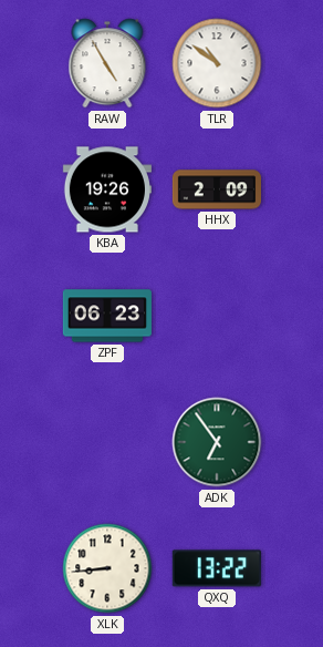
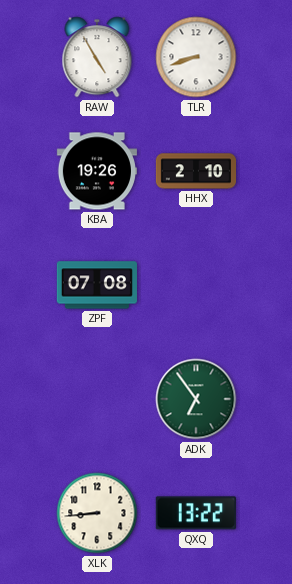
TLR: 10:51 -> 8:42 (196, 57)
HHX: 2:09 -> 2:10 (195, 171)
ZPF: 06:23 -> 07:08 (97, 285)
